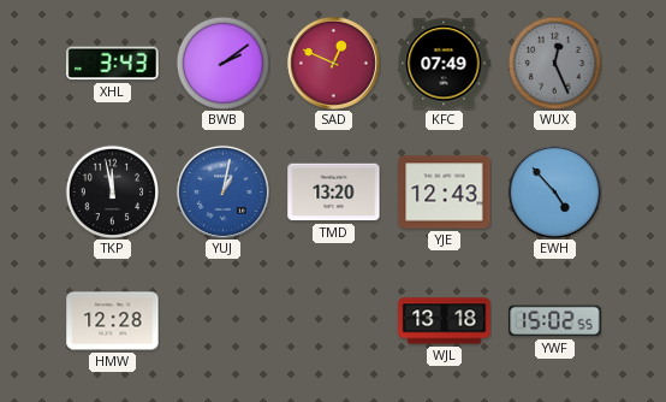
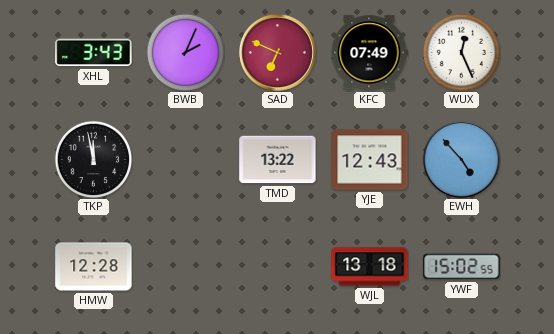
BWB: 2:09 -> 2:04 (185, 52)
SAD: 12:49 -> 6:49 (277, 52)
WUX dial: grey -> white (461, 52)
YUJ: 1:02 -> none (222, 191)
TMD: 13:20 -> 13:22 (278, 160)
